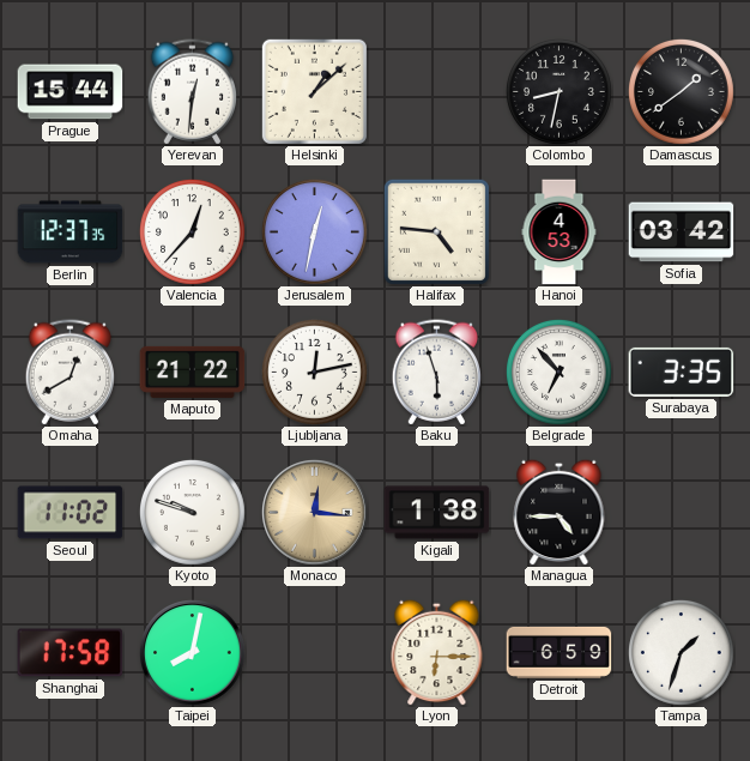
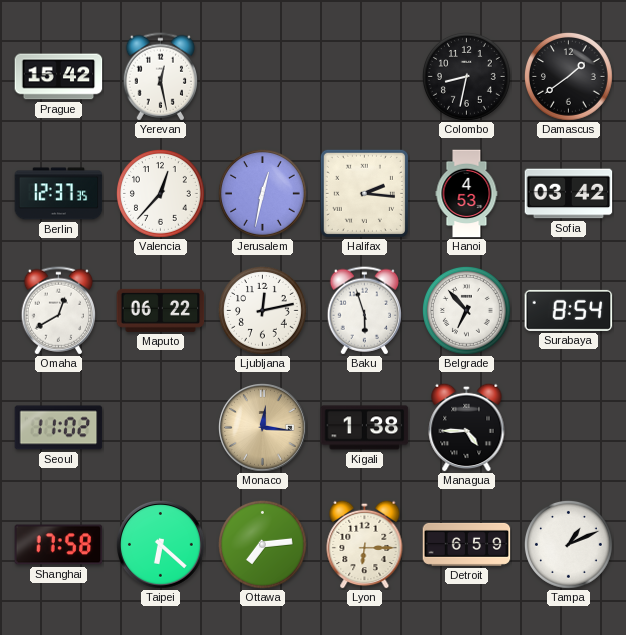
Prague: 15:44 -> 15:42 (59, 77)
Yerevan: 12:31 -> 12:28 (160, 77)
Helsinki: 1:08 -> none (314, 91)
Halifax: 4:46 -> 2:16 (364, 193)
Maputo: 21:22 -> 06:22 (161, 310)
Surabaya: 3:35 -> 8:54 (569, 310)
Kyoto: 9:48 -> none (193, 513)
Taipei: 8:02 -> 6:22 (161, 545)
Ottawa: none -> 7:14 (263, 545)
Tampa: 1:33 -> 1:11 (569, 545)
